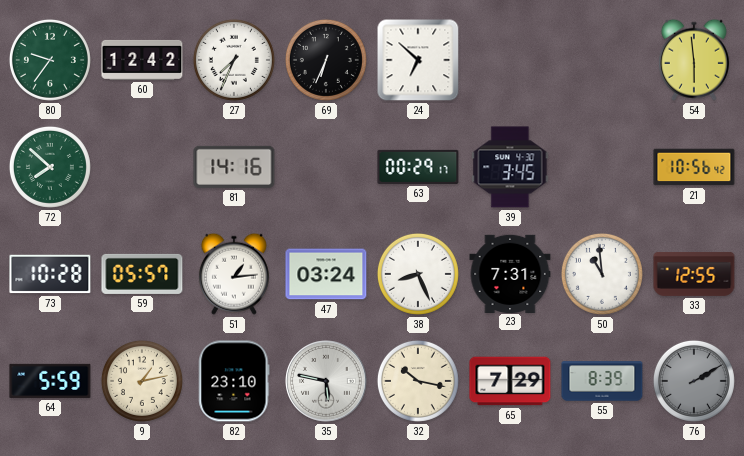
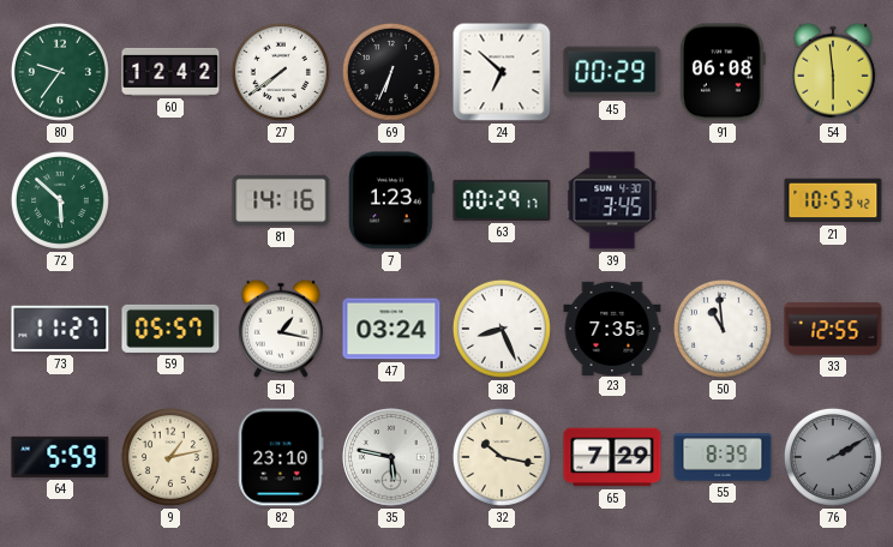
27: 7:34 -> 7:39 (281, 72)
45: none -> 00:29 (612, 72)
91: none -> 06:08 (724, 72)
72: 7:52 -> 5:52 (60, 200)
7: none -> 1:23 (391, 200)
21: 10:56 -> 10:53 (833, 200)
73: 10:28 -> 11:27 (60, 329)
51: 1:14 -> 1:17 (281, 329)
23: 7:31 -> 7:35 (612, 327)
